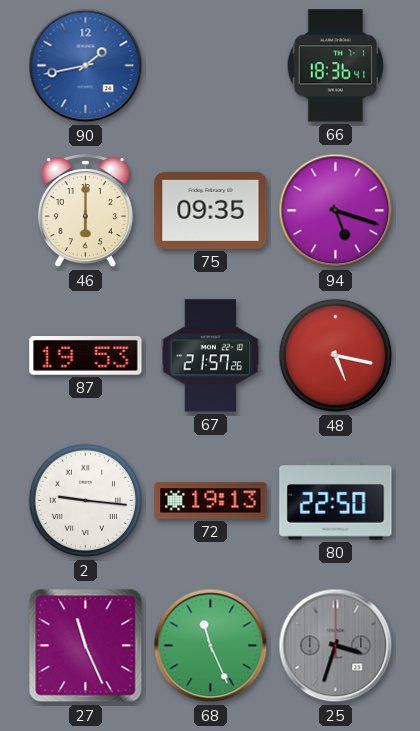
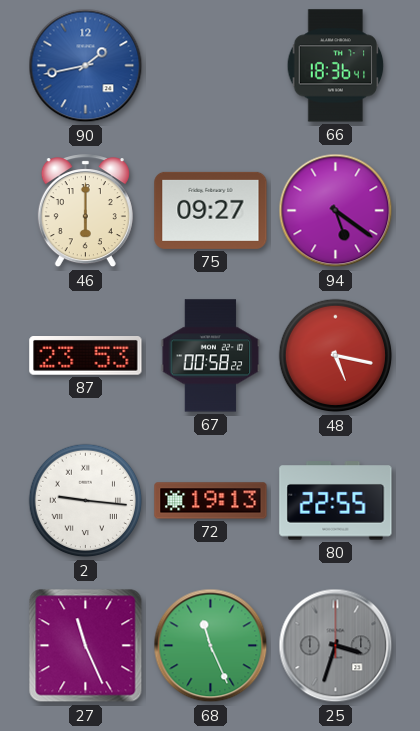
75: 09:35 -> 09:27 (211, 210)
94: 5:18 -> 5:21 (336, 211)
87: 19:53 -> 23:53 (86, 356)
67: 21:57 -> 00:58 (211, 356)
80: 22:50 -> 22:55 (336, 501)
